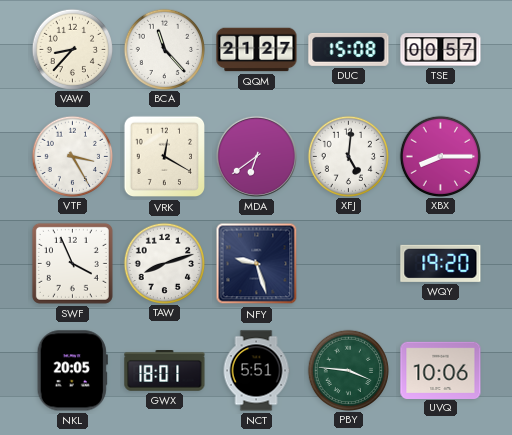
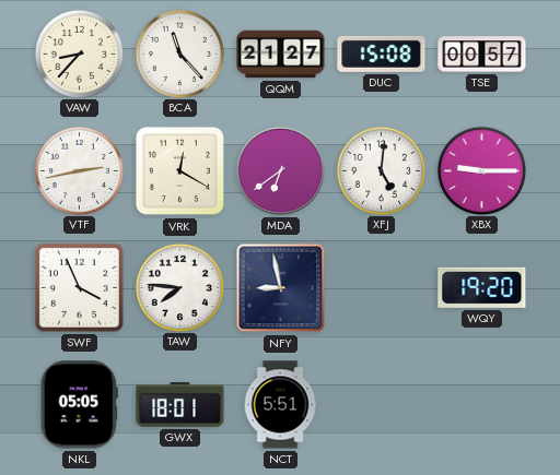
VTF: 3:25 -> 2:43 (79, 170)
XBX: 8:15 -> 9:15 (481, 170)
TAW: 8:12 -> 7:46 (179, 287)
NFY: 9:27 -> 8:58 (281, 288)
NKL: 20:05 -> 05:05 (79, 405)
PBY: 3:46 -> none (348, 370)
UVQ: 10:06 -> none (441, 370)
